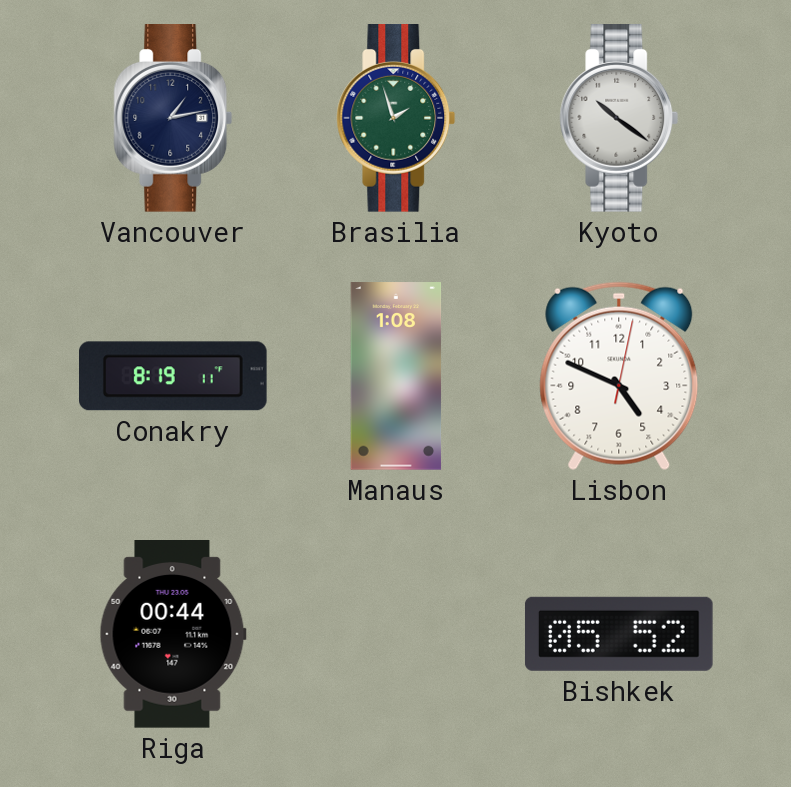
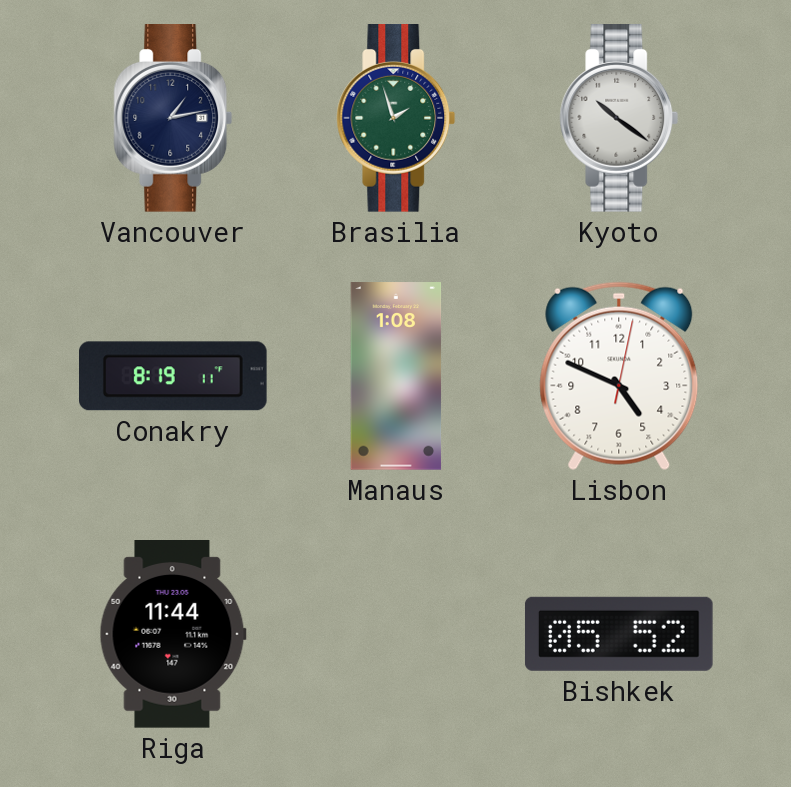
Riga: 00:44 -> 11:44 (173, 635)
